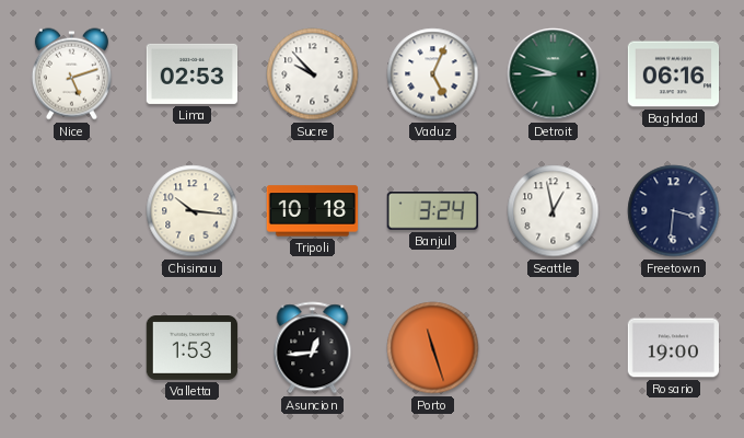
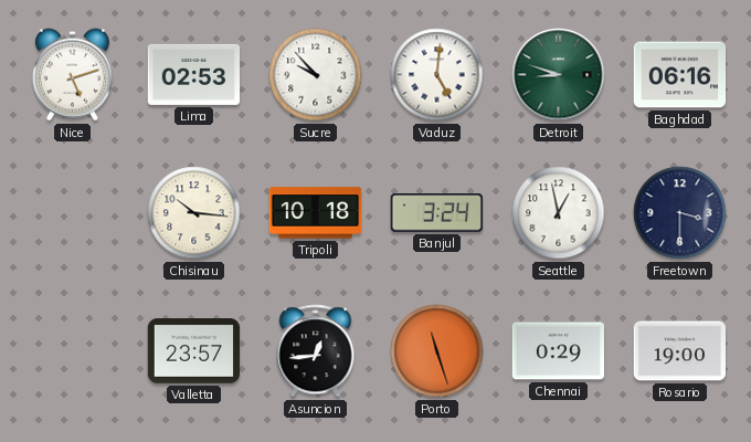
Vaduz: 5:04 -> 5:01 (437, 75)
Freetown: 3:31 -> 3:30 (680, 213)
Valletta: 1:53 -> 23:57 (194, 351)
Chennai: none -> 0:29 (558, 351)
